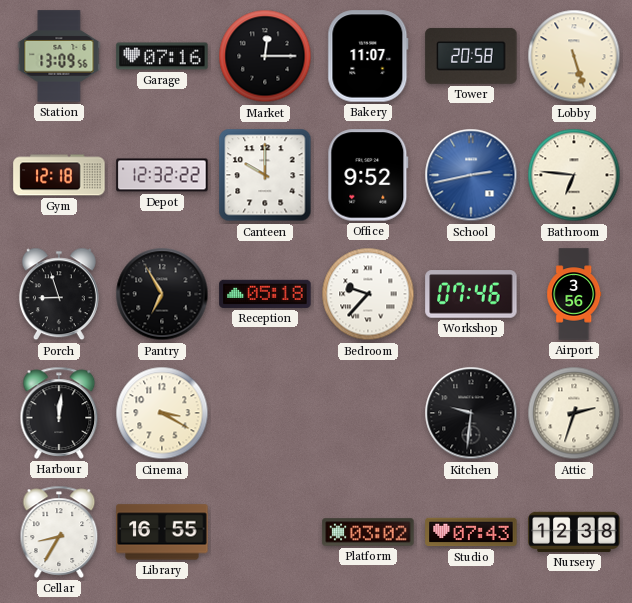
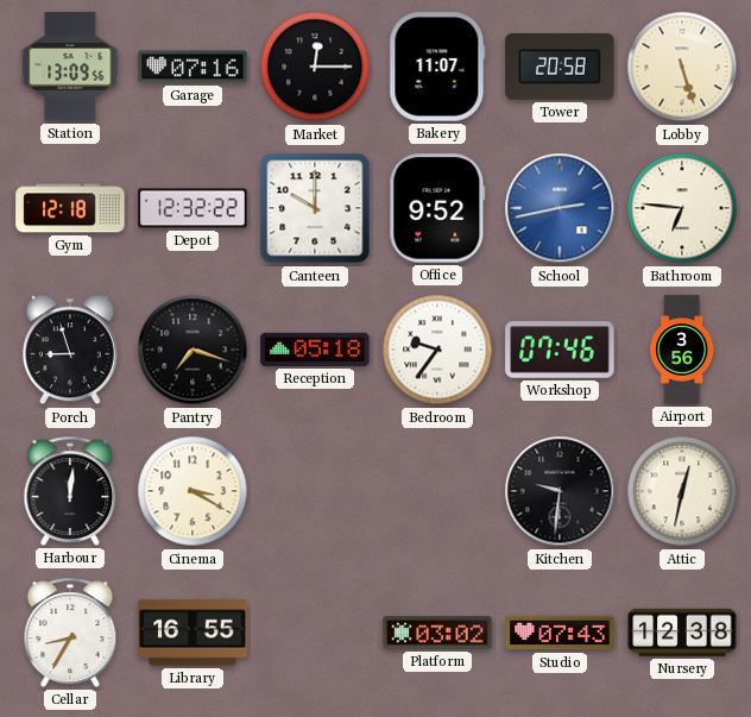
Pantry: 6:55 -> 7:18 (193, 350)
Bedroom: 9:37 -> 9:36 (437, 350)
Attic: 2:33 -> 12:32 (682, 491)
